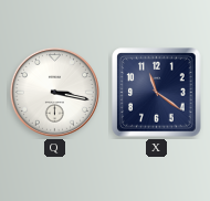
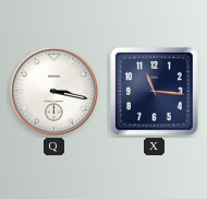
X: 11:21 -> 11:16 (155, 92)
